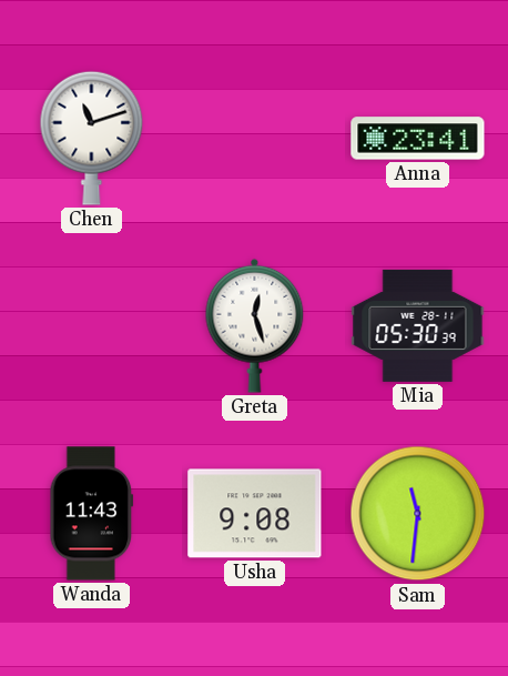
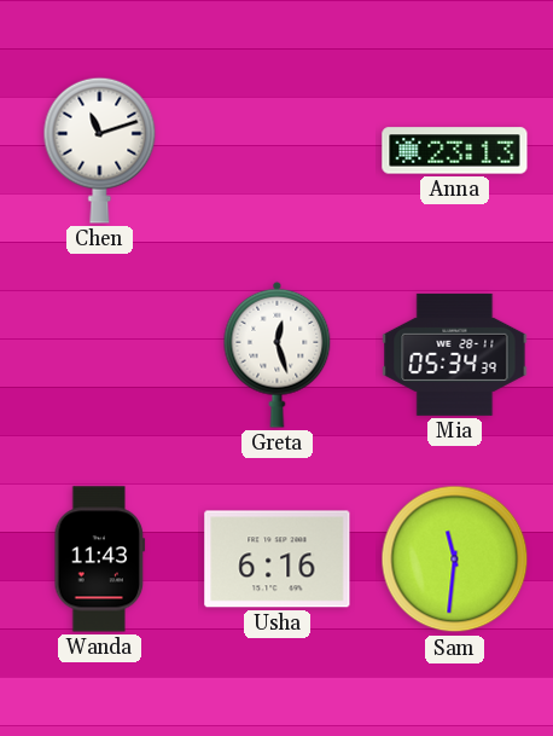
Anna: 23:41 -> 23:13 (455, 151)
Mia: 05:30 -> 05:34 (455, 354)
Usha: 9:08 -> 6:16 (278, 560)
